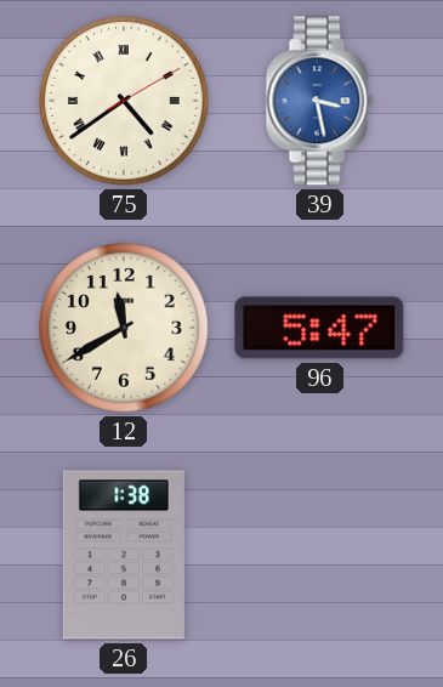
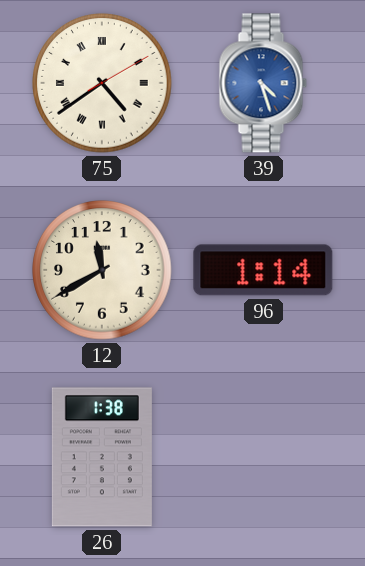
39: 3:28 -> 4:27 (263, 83)
96: 5:47 -> 1:14 (263, 270)
